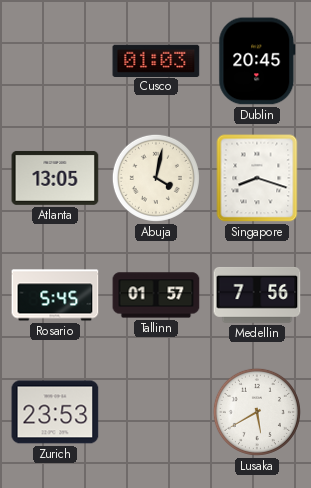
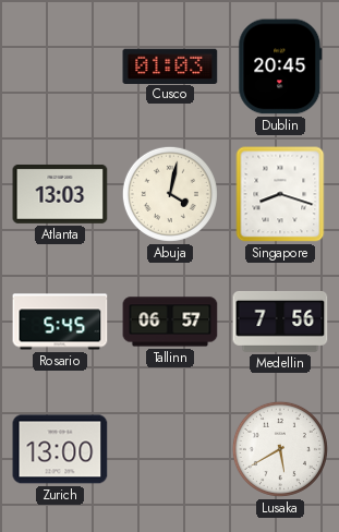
Atlanta: 13:05 -> 13:03 (60, 194)
Tallinn: 01:57 -> 06:57 (170, 322)
Zurich: 23:53 -> 13:00 (60, 449)
